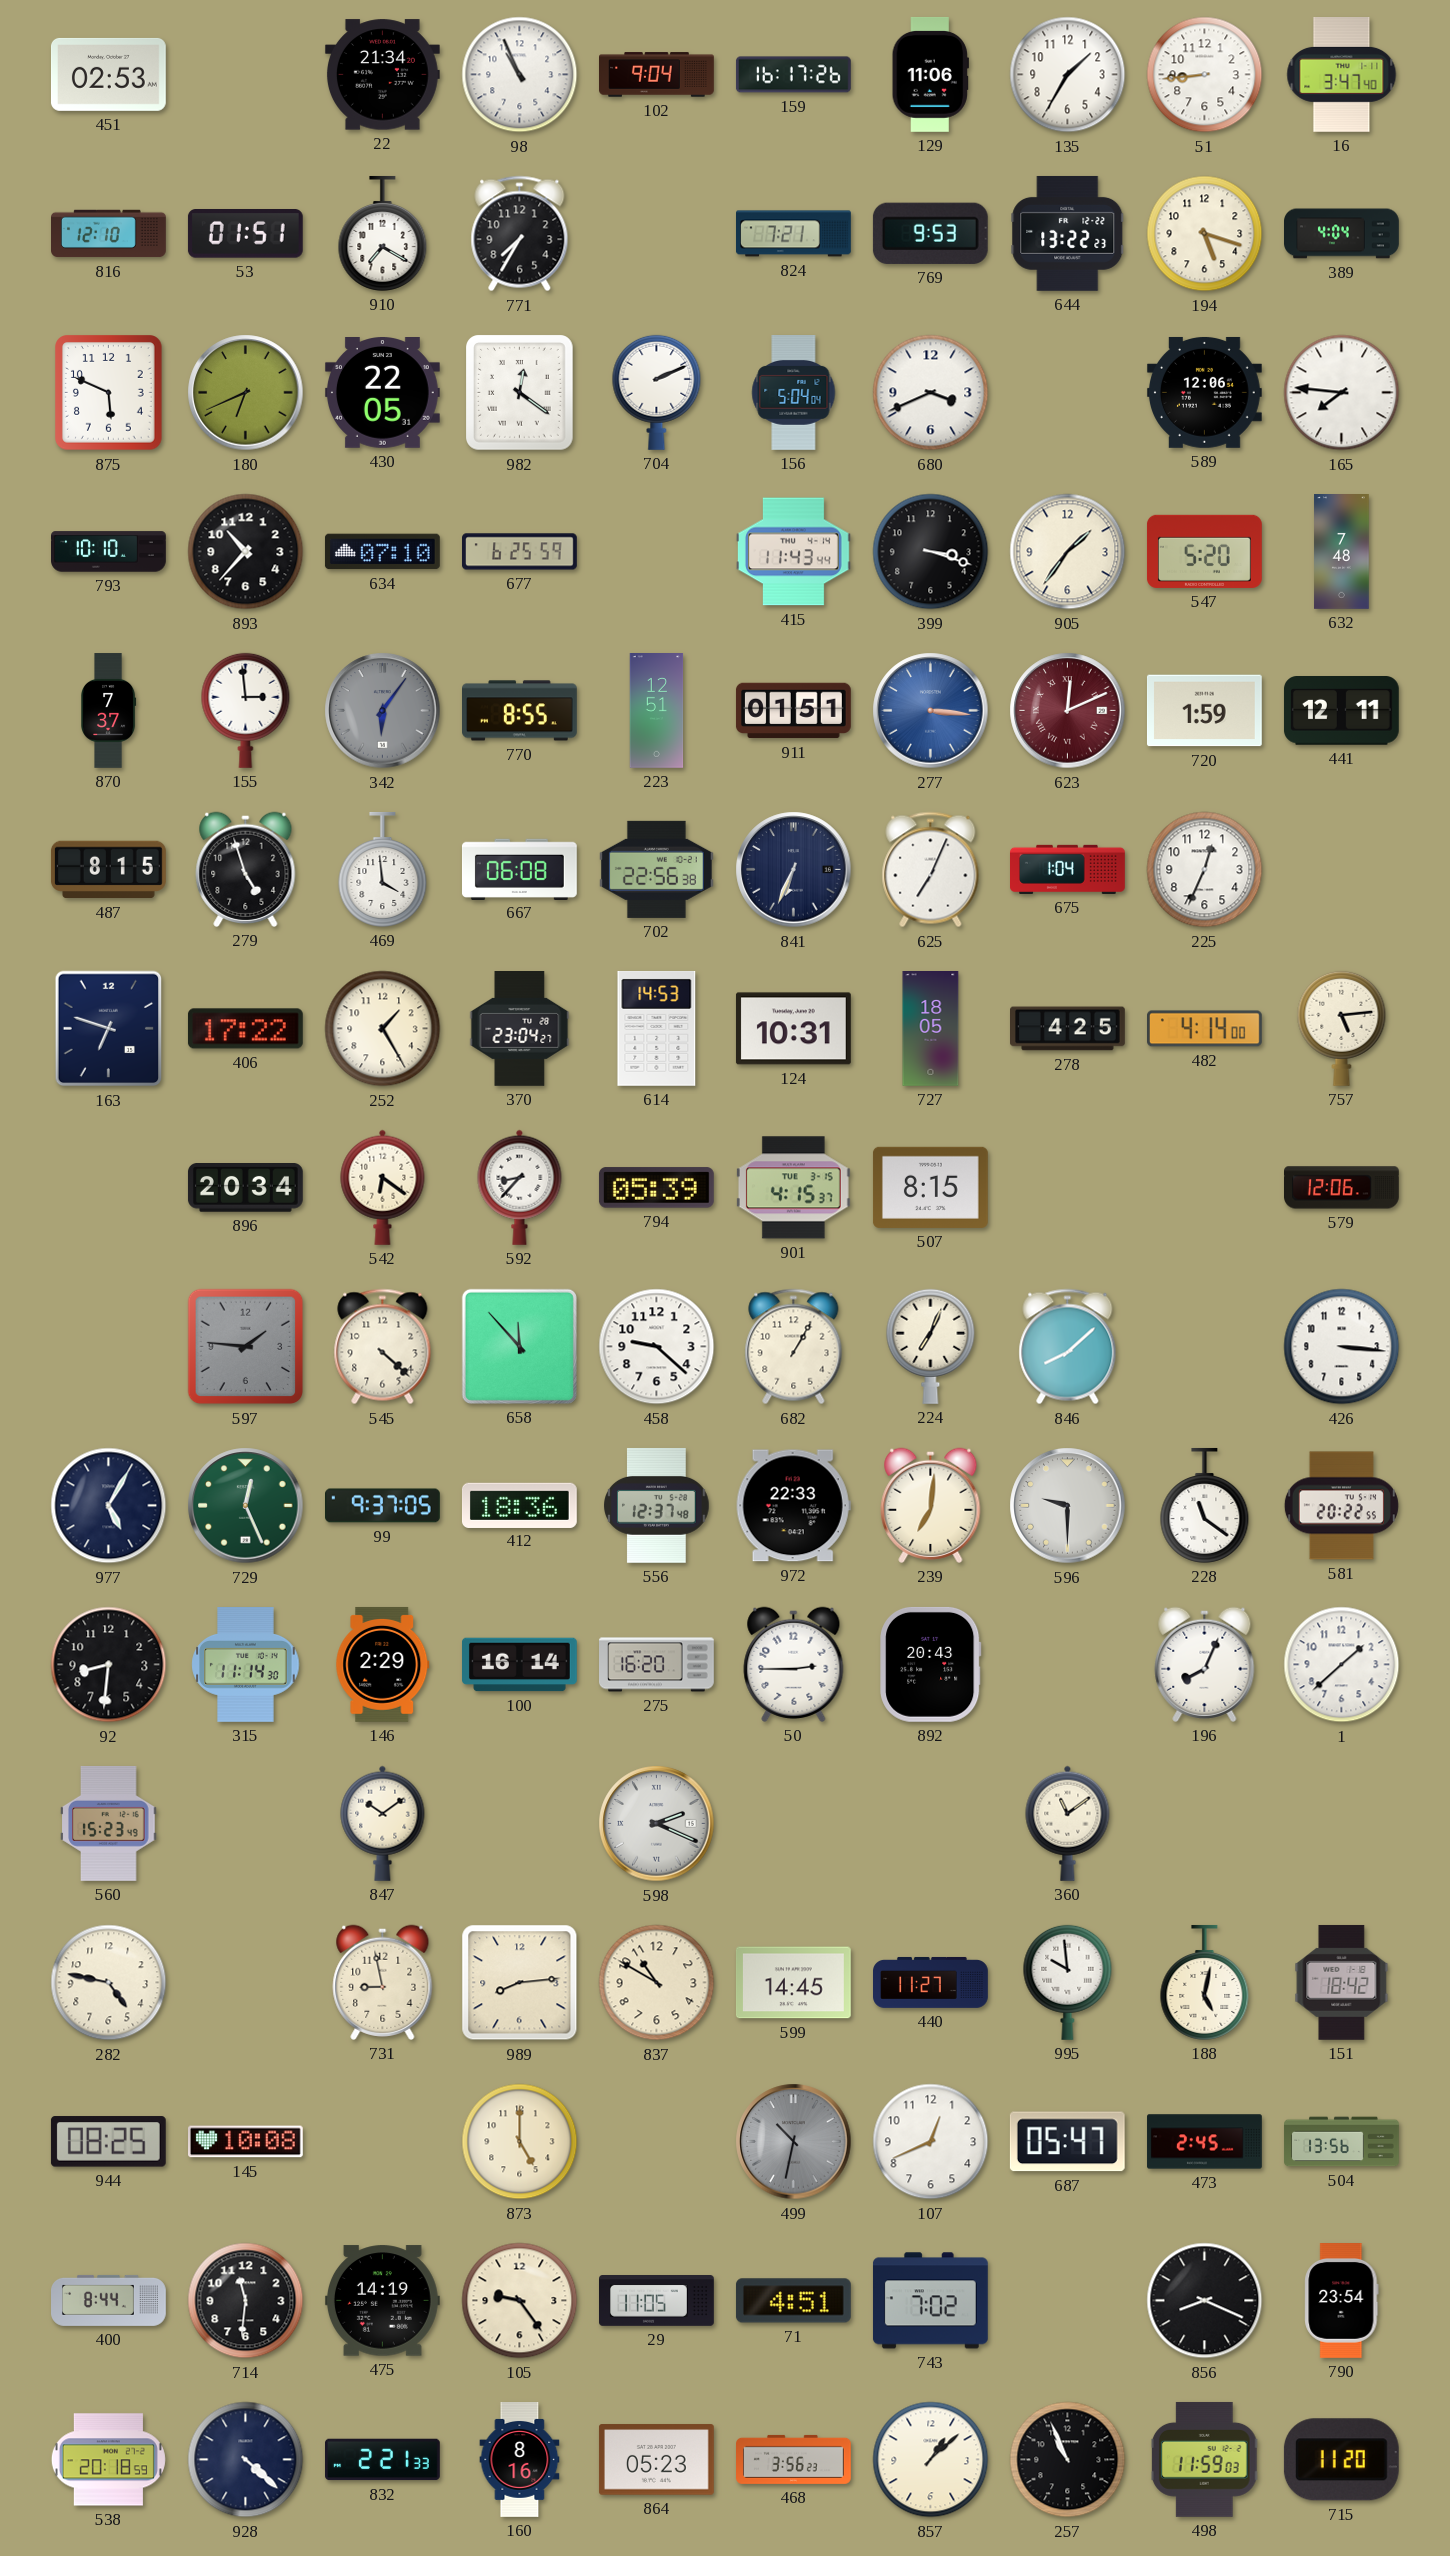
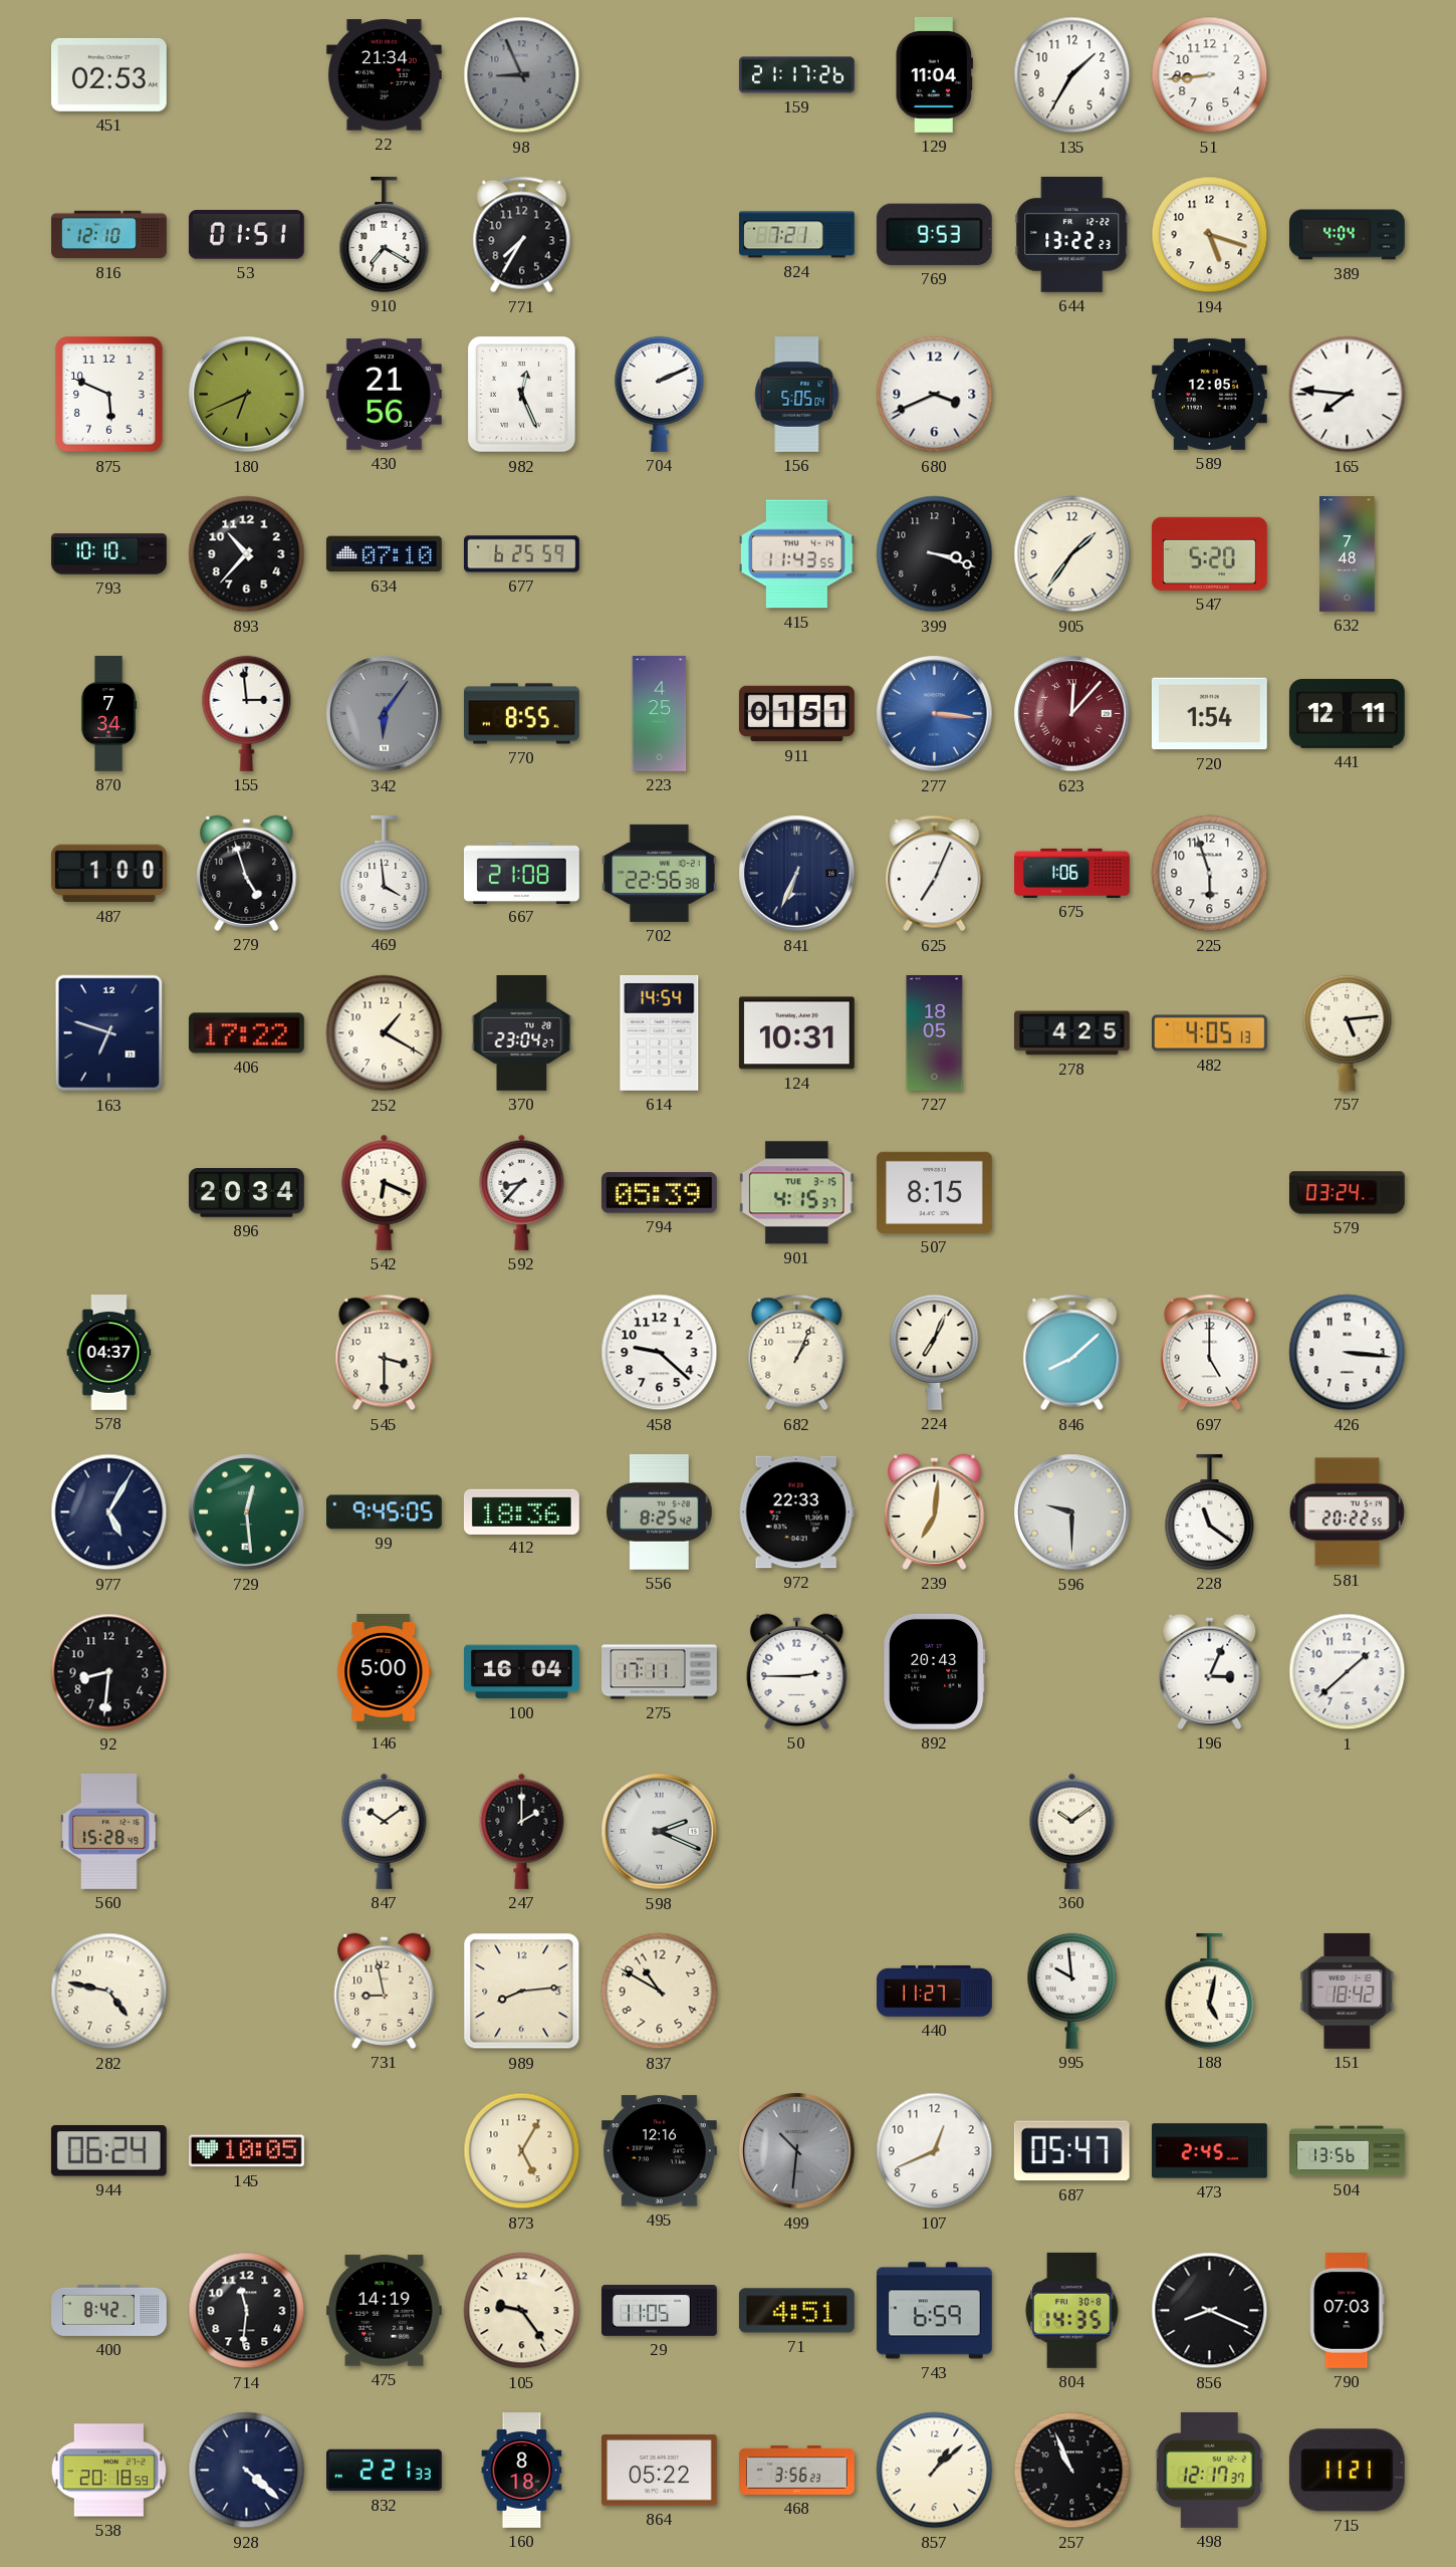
98: 10:56 -> 8:56 (522, 75)
98 dial: white -> grey (522, 75)
102: 9:04 -> none (657, 75)
159: 16:17 -> 21:17 (796, 75)
129: 11:06 -> 11:04 (934, 74)
16: 3:47 -> none (1342, 75)
430: 22:05 -> 21:56 (384, 395)
982: 12:21 -> 12:26 (522, 395)
156: 5:04 -> 5:05 (797, 395)
589: 12:06 -> 12:05 (1209, 394)
415: 11:43:44 -> 11:43:55 (797, 554)
870: 7:37 -> 7:34 (109, 714)
223: 12:51 -> 4:25 (660, 714)
623: 12:11 -> 12:07 (1072, 714)
720: 1:59 -> 1:54 (1209, 714)
487: 8:15 -> 1:00 (108, 874)
667: 06:08 -> 21:08 (521, 873)
675: 1:04 -> 1:06 (1072, 873)
225: 12:34 -> 5:57 (1210, 874)
252: 1:25 -> 1:20 (385, 1033)
614: 14:53 -> 14:54 (660, 1032)
482: 4:14 -> 4:05 (1210, 1033)
542: 6:21 -> 6:19 (385, 1192)
579: 12:06 -> 03:24 (1348, 1193)
578: none -> 04:37 (109, 1353)
597: 1:46 -> none (246, 1347)
545: 4:22 -> 3:30 (385, 1353)
658: 11:53 -> none (519, 1346)
682: 1:05 -> 1:04 (797, 1353)
697: none -> 5:00 (1210, 1353)
729: 12:26 -> 12:29 (247, 1512)
99: 9:37 -> 9:45 (385, 1512)
556: 12:37 -> 8:25 (660, 1511)
315: 11:14 -> none (246, 1665)
146: 2:29 -> 5:00 (385, 1671)
100: 16:14 -> 16:04 (522, 1672)
275: 16:20 -> 17:11 (660, 1672)
196: 8:04 -> 3:04 (1210, 1671)
560: 15:23 -> 15:28 (109, 1831)
247: none -> 2:00 (522, 1831)
360: 11:09 -> 10:09 (1072, 1831)
599: 14:45 -> none (793, 1983)
944: 08:25 -> 06:24 (108, 2151)
145: 10:08 -> 10:05 (247, 2151)
873: 5:00 -> 5:05 (522, 2151)
495: none -> 12:16 (659, 2151)
499: 10:32 -> 10:31 (797, 2151)
400: 8:44 -> 8:42 (109, 2310)
743: 7:02 -> 6:59 (934, 2311)
804: none -> 14:35 (1072, 2310)
790: 23:54 -> 07:03 (1348, 2311)
160: 8:16 -> 8:18 (522, 2471)
864: 05:23 -> 05:22 (659, 2471)
498: 11:59 -> 12:17 (1209, 2470)
715: 11:20 -> 11:21 (1347, 2471)
